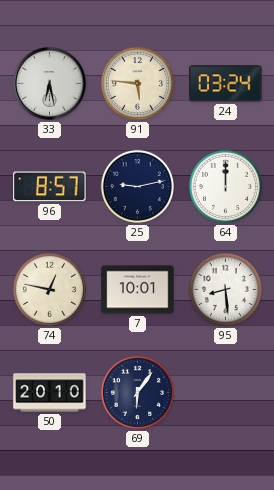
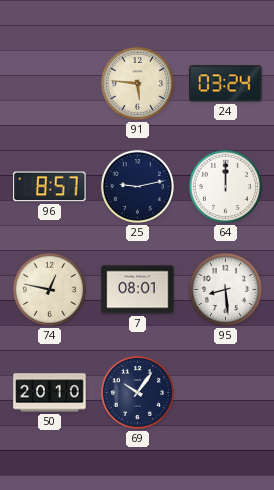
33: 6:28 -> none (50, 84)
7: 10:01 -> 08:01 (138, 290)
69: 6:06 -> 10:06 (137, 392)
